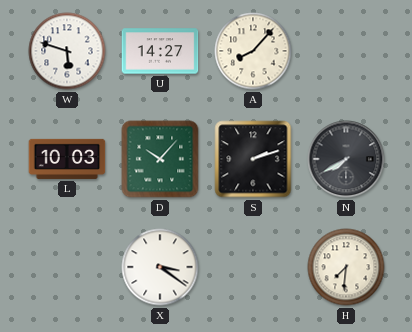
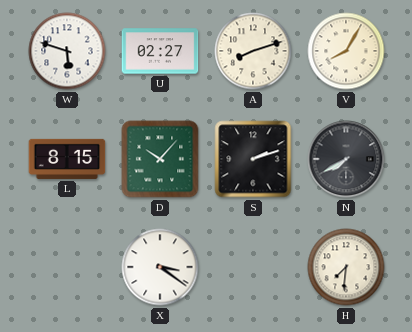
U: 14:27 -> 02:27 (160, 51)
A: 8:07 -> 8:12 (253, 51)
V: none -> 8:05 (346, 51)
L: 10:03 -> 8:15 (67, 159)
